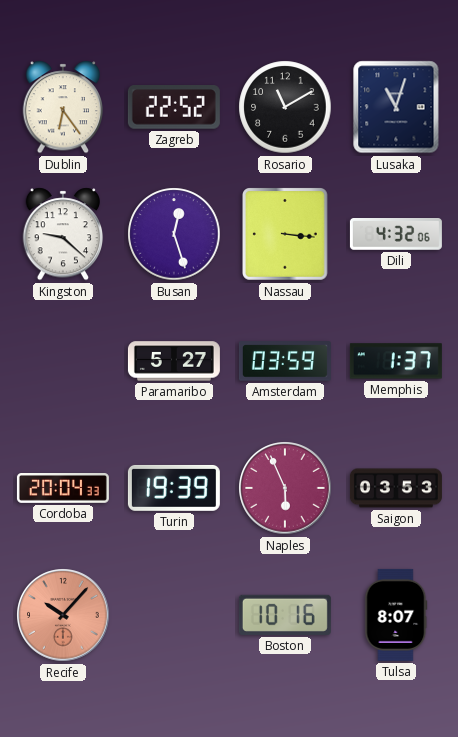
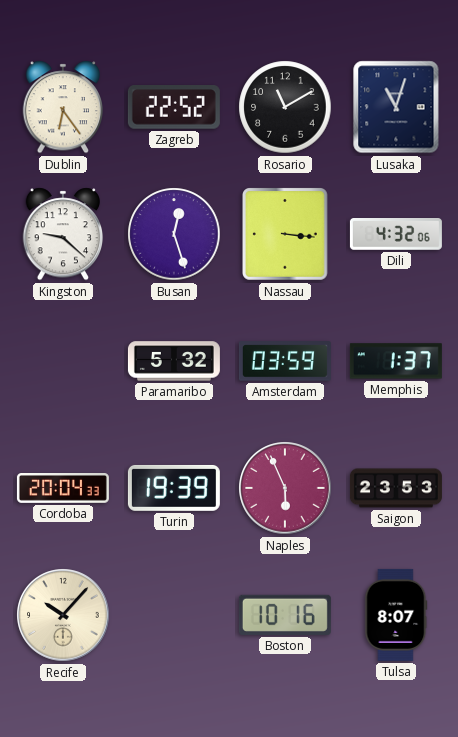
Paramaribo: 5:27 -> 5:32 (174, 361)
Saigon: 03:53 -> 23:53 (396, 488)
Recife dial: salmon -> cream (63, 615)
